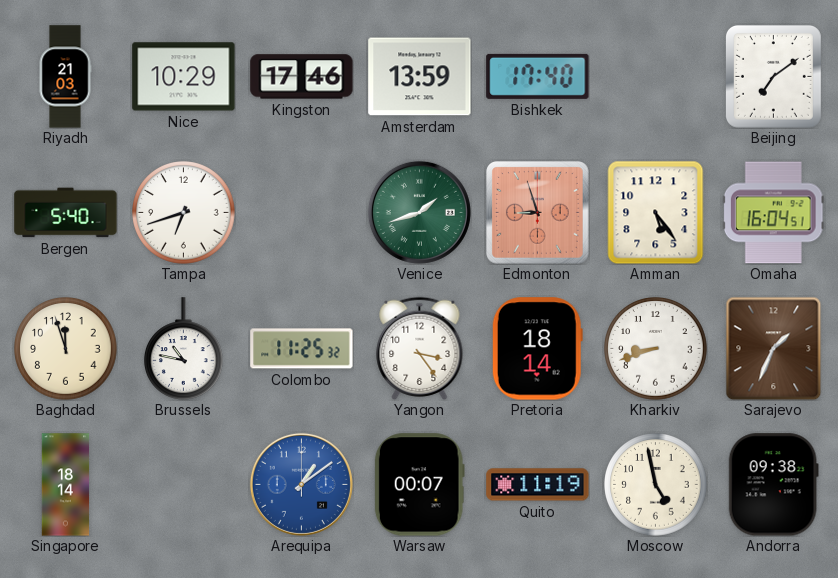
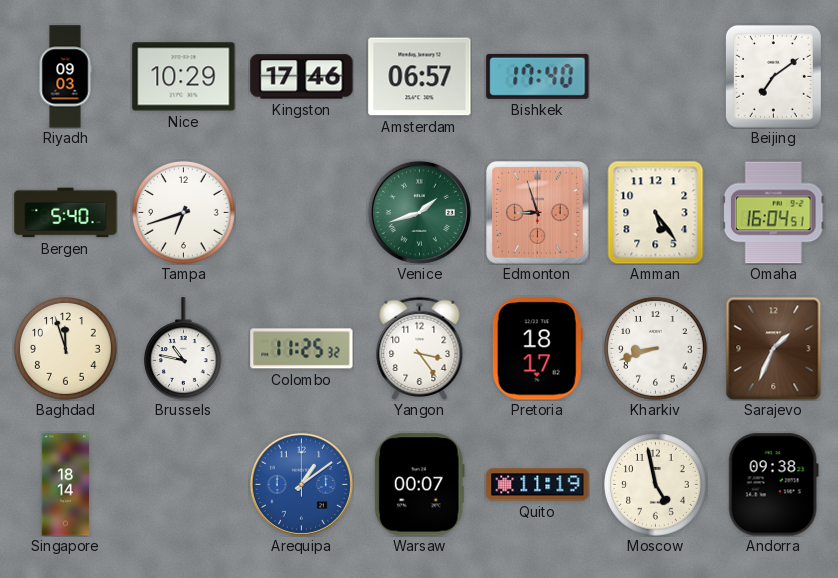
Riyadh: 21:03 -> 09:03 (65, 77)
Amsterdam: 13:59 -> 06:57 (420, 77)
Pretoria: 18:14 -> 18:17 (537, 349)
